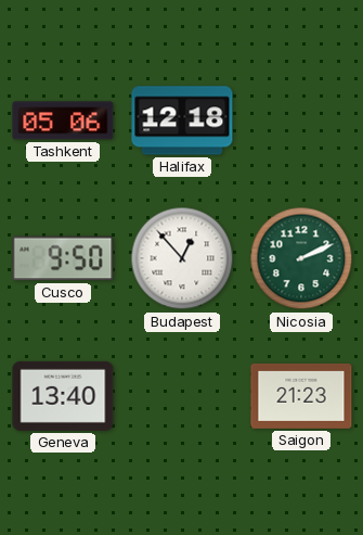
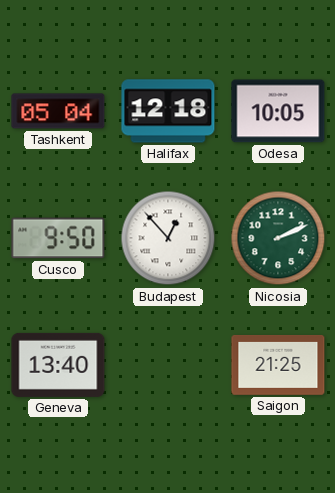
Tashkent: 05:06 -> 05:04 (58, 111)
Odesa: none -> 10:05 (278, 111)
Saigon: 21:23 -> 21:25 (278, 365)
